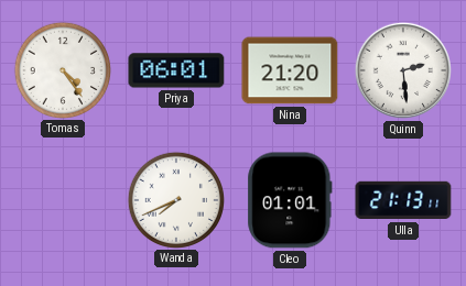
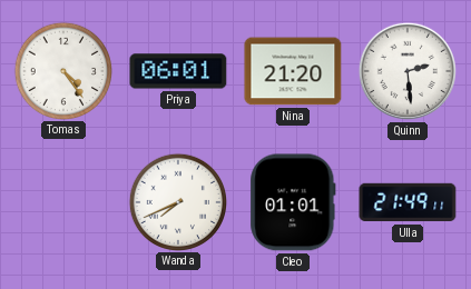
Ulla: 21:13 -> 21:49 (408, 202)
